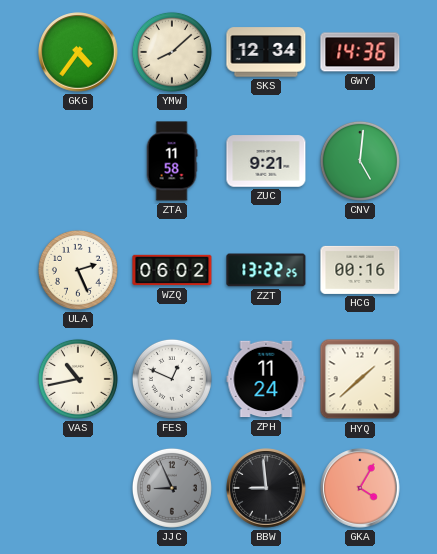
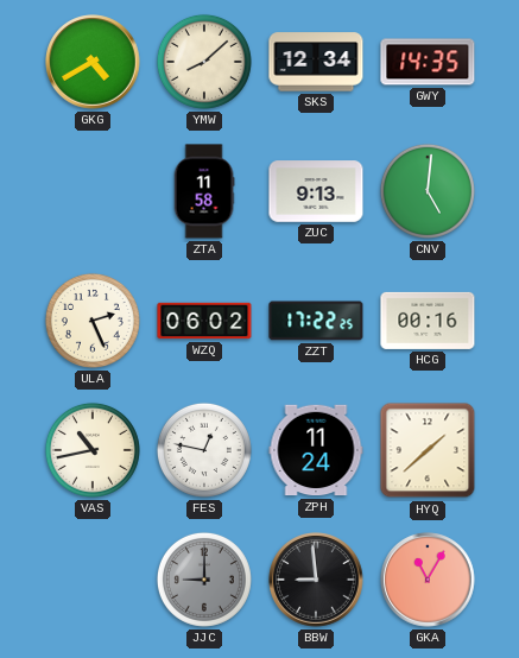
GKG: 4:36 -> 4:40 (93, 62)
GWY: 14:36 -> 14:35 (428, 62)
ZUC: 9:21 -> 9:13 (316, 191)
ZZT: 13:22 -> 17:22 (316, 321)
FES: 12:49 -> 12:47 (204, 450)
JJC: 8:56 -> 9:00 (204, 580)
GKA: 4:05 -> 11:05 (428, 580)
